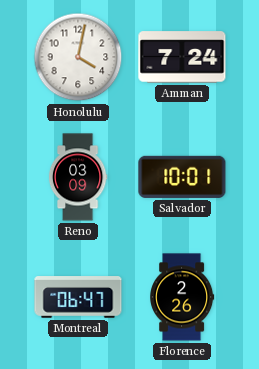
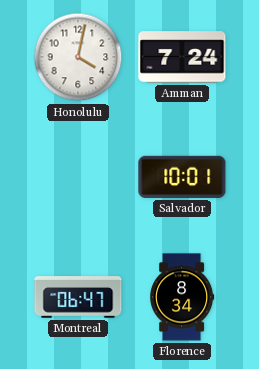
Reno: 03:09 -> none (78, 177)
Florence: 2:26 -> 8:34 (183, 297)
